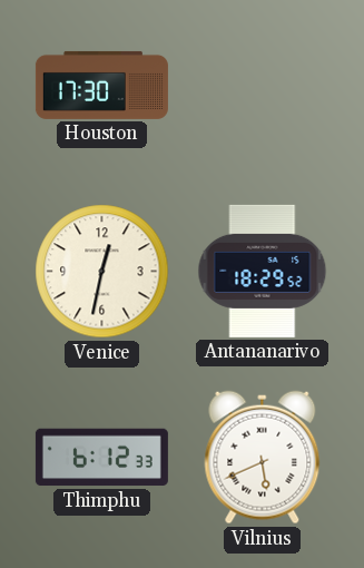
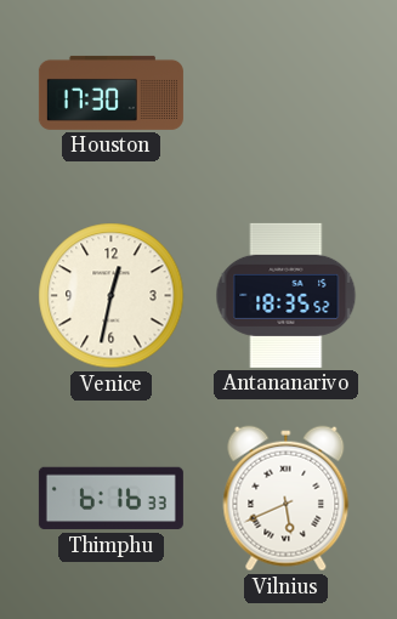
Antananarivo: 18:29 -> 18:35 (287, 295)
Thimphu: 6:12 -> 6:16 (110, 499)
